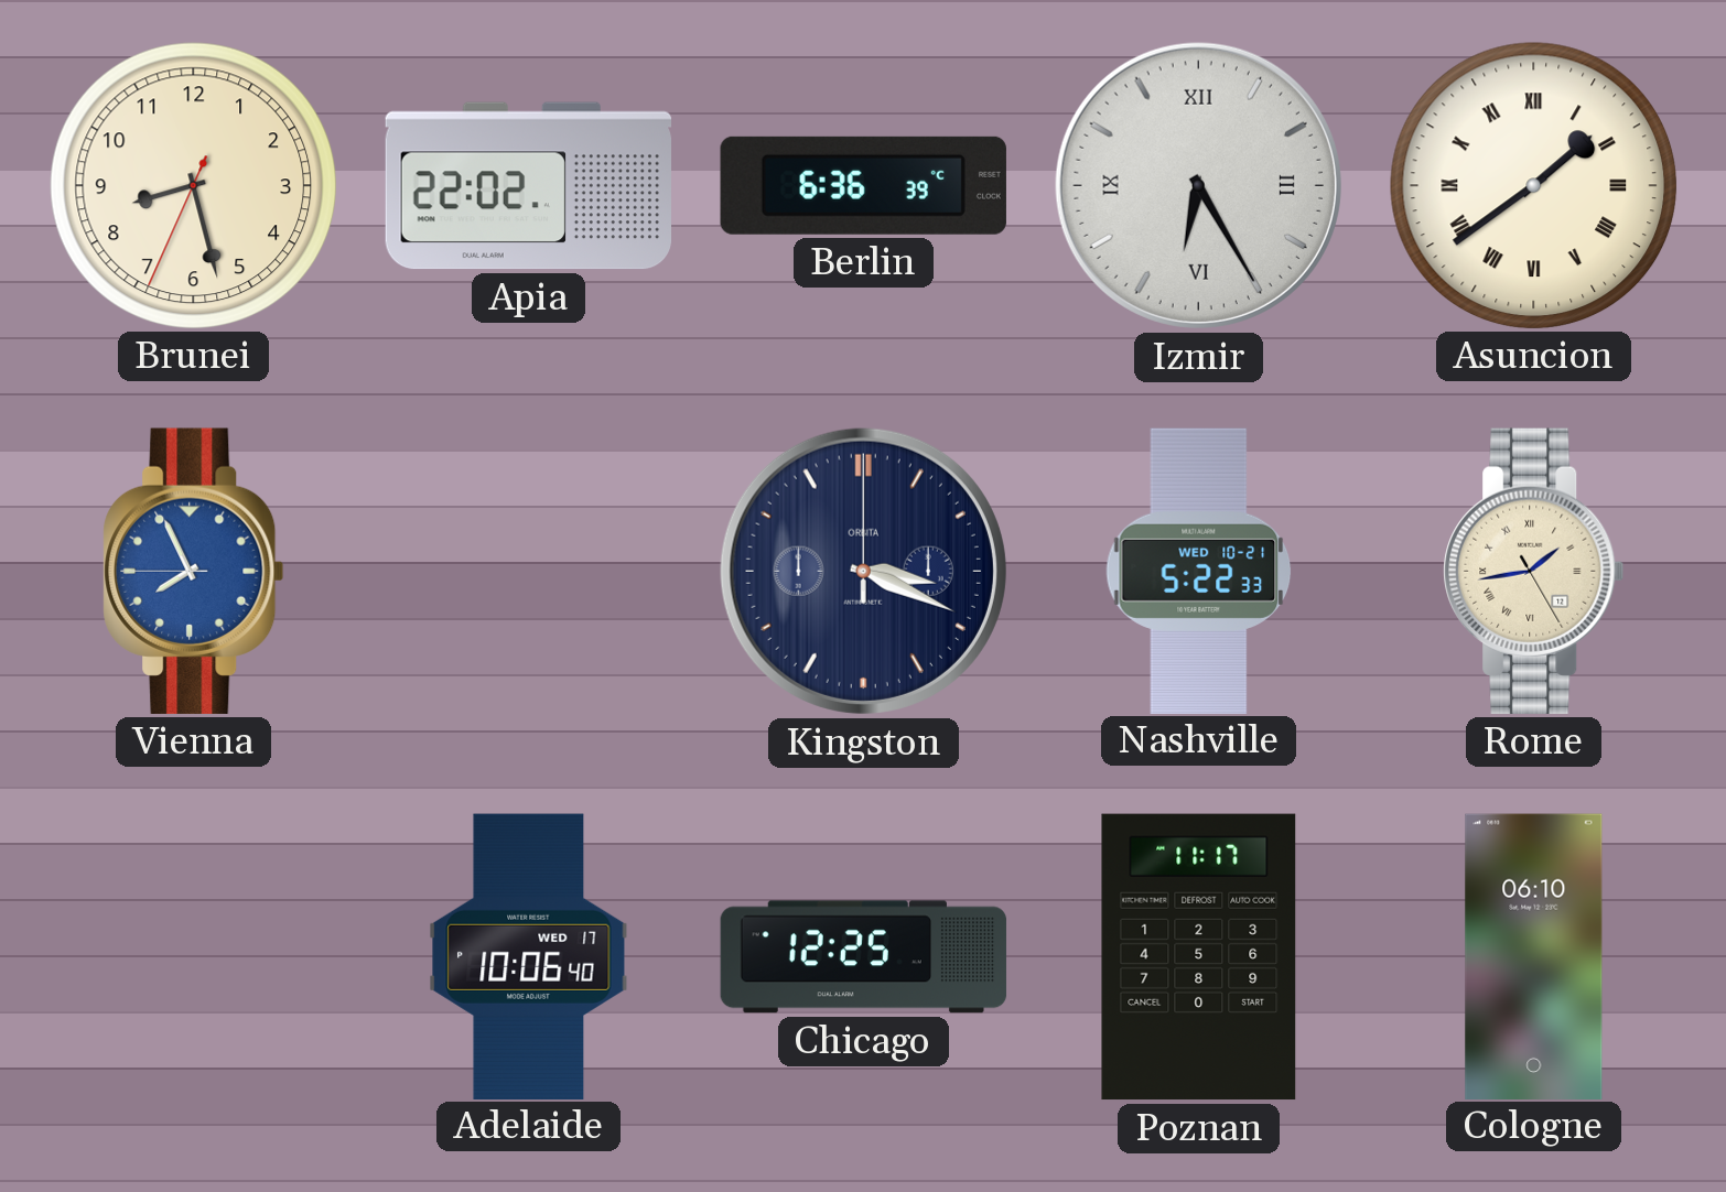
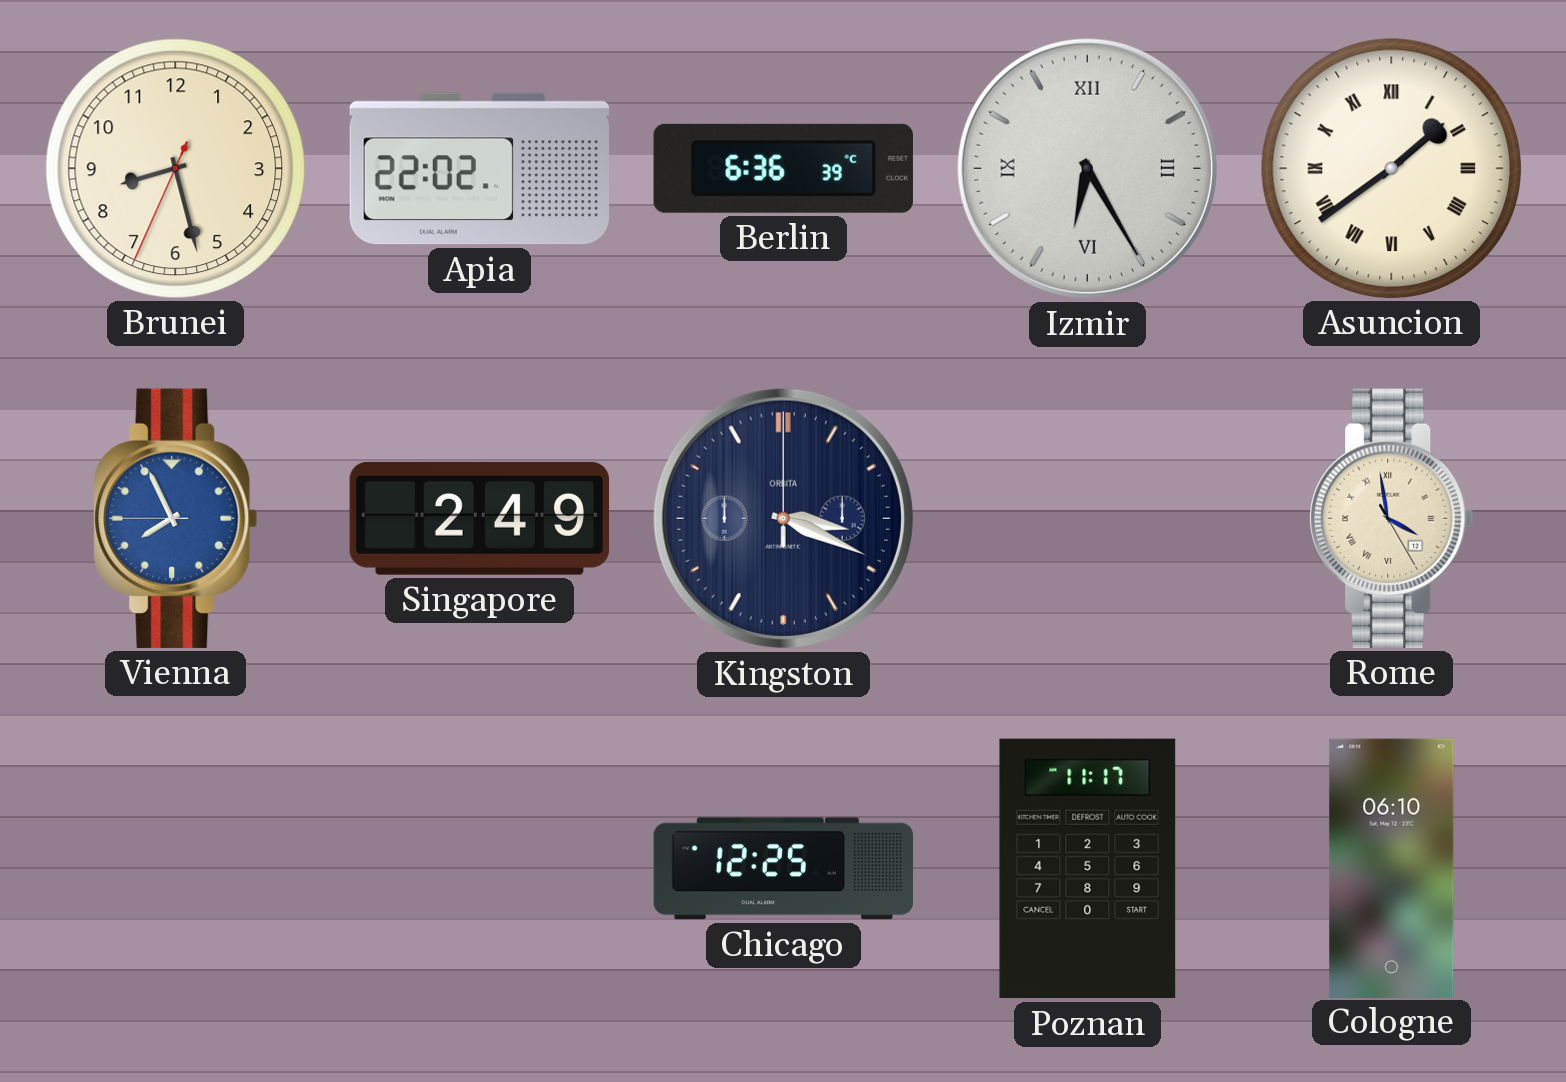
Singapore: none -> 2:49 (479, 518)
Nashville: 5:22 -> none (1199, 571)
Rome: 1:43 -> 3:58 (1392, 518)
Adelaide: 10:06 -> none (529, 956)
